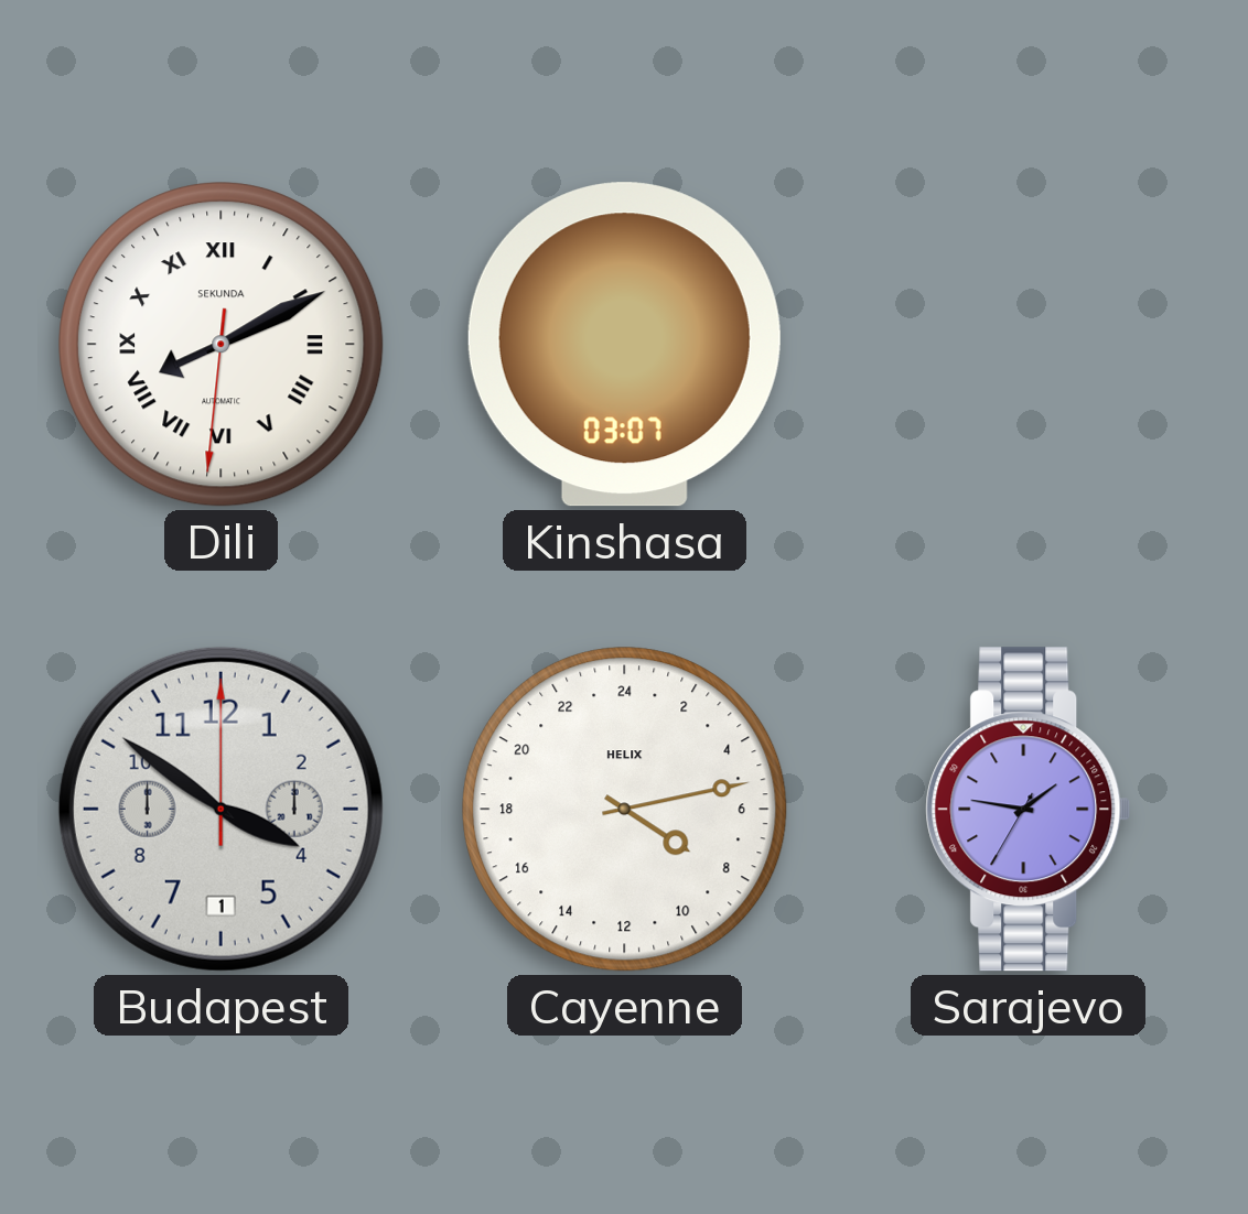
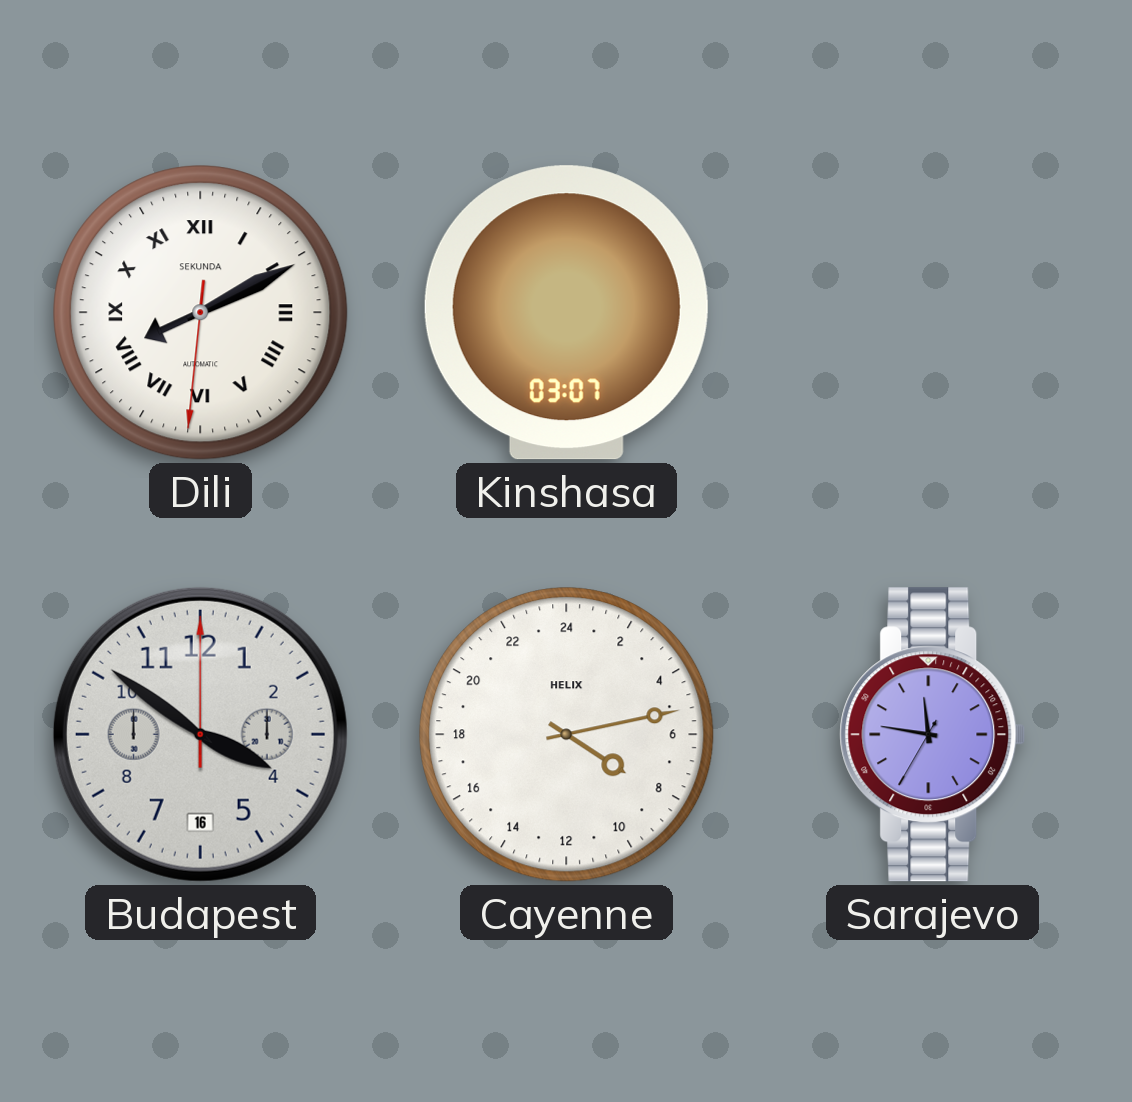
Budapest date: 1 -> 16 (200, 734)
Sarajevo: 1:46 -> 11:46 (933, 735)
